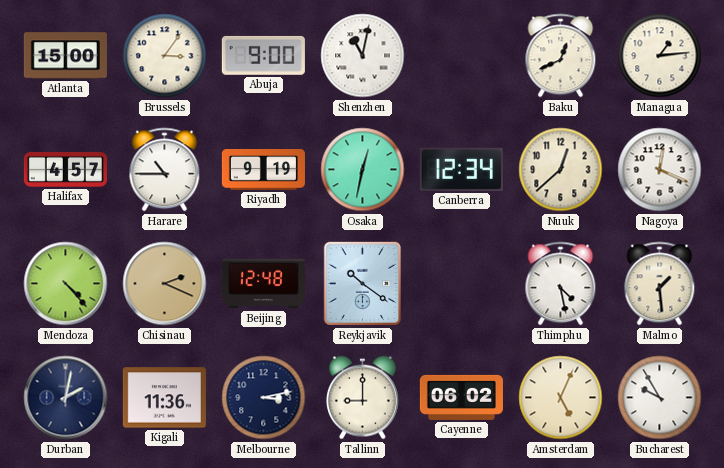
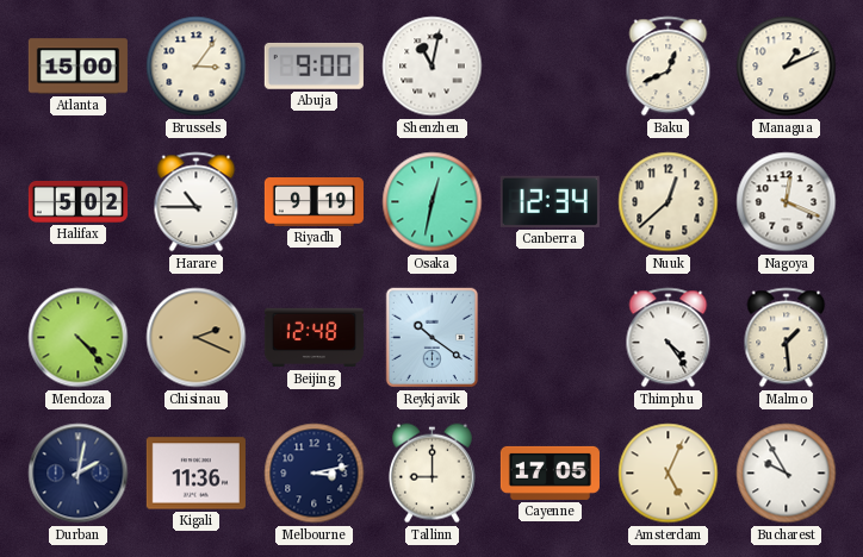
Managua: 1:14 -> 1:11 (787, 67)
Halifax: 4:57 -> 5:02 (77, 201)
Thimphu: 4:28 -> 4:24 (669, 338)
Cayenne: 06:02 -> 17:05 (550, 472)
